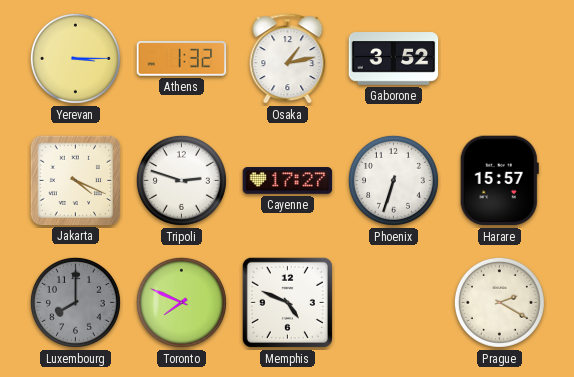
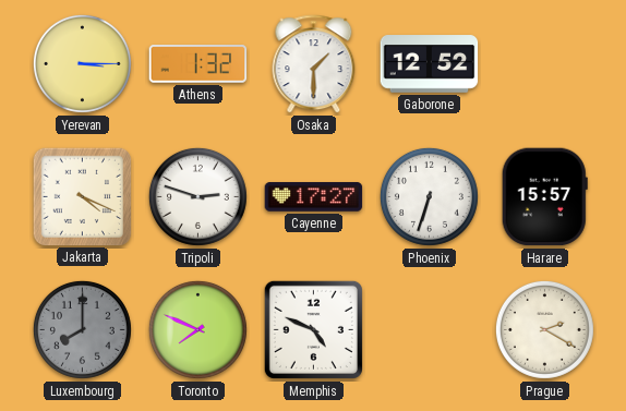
Osaka: 1:13 -> 1:30 (314, 64)
Gaborone: 3:52 -> 12:52 (430, 64)
